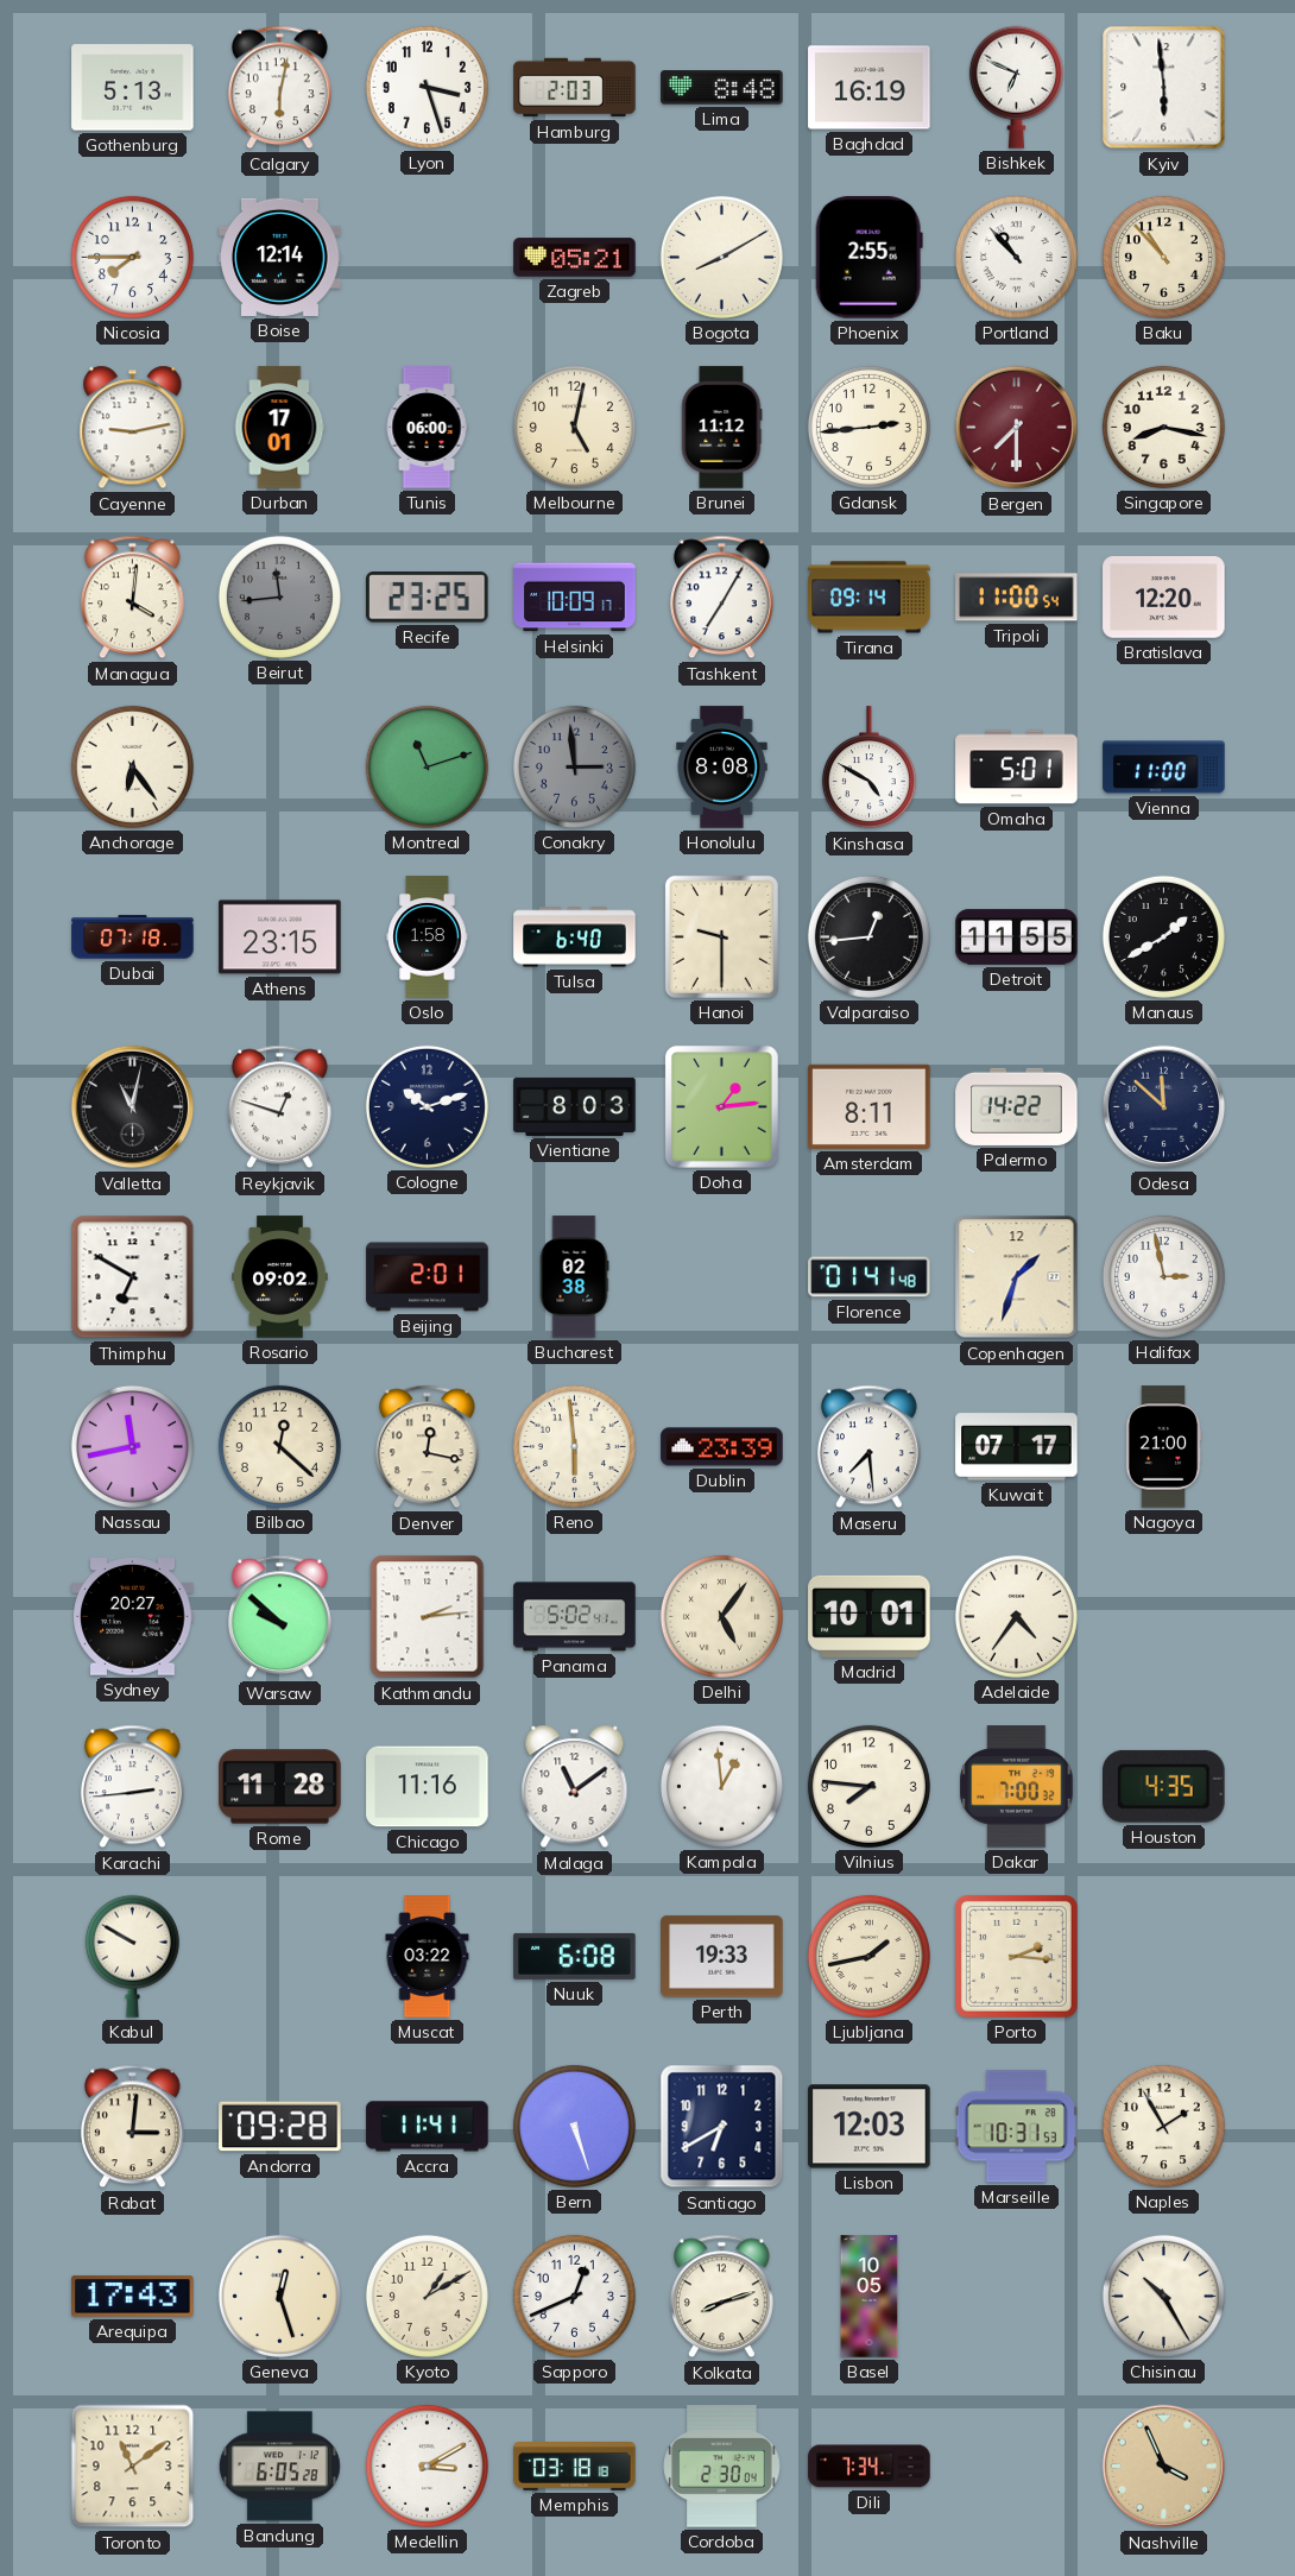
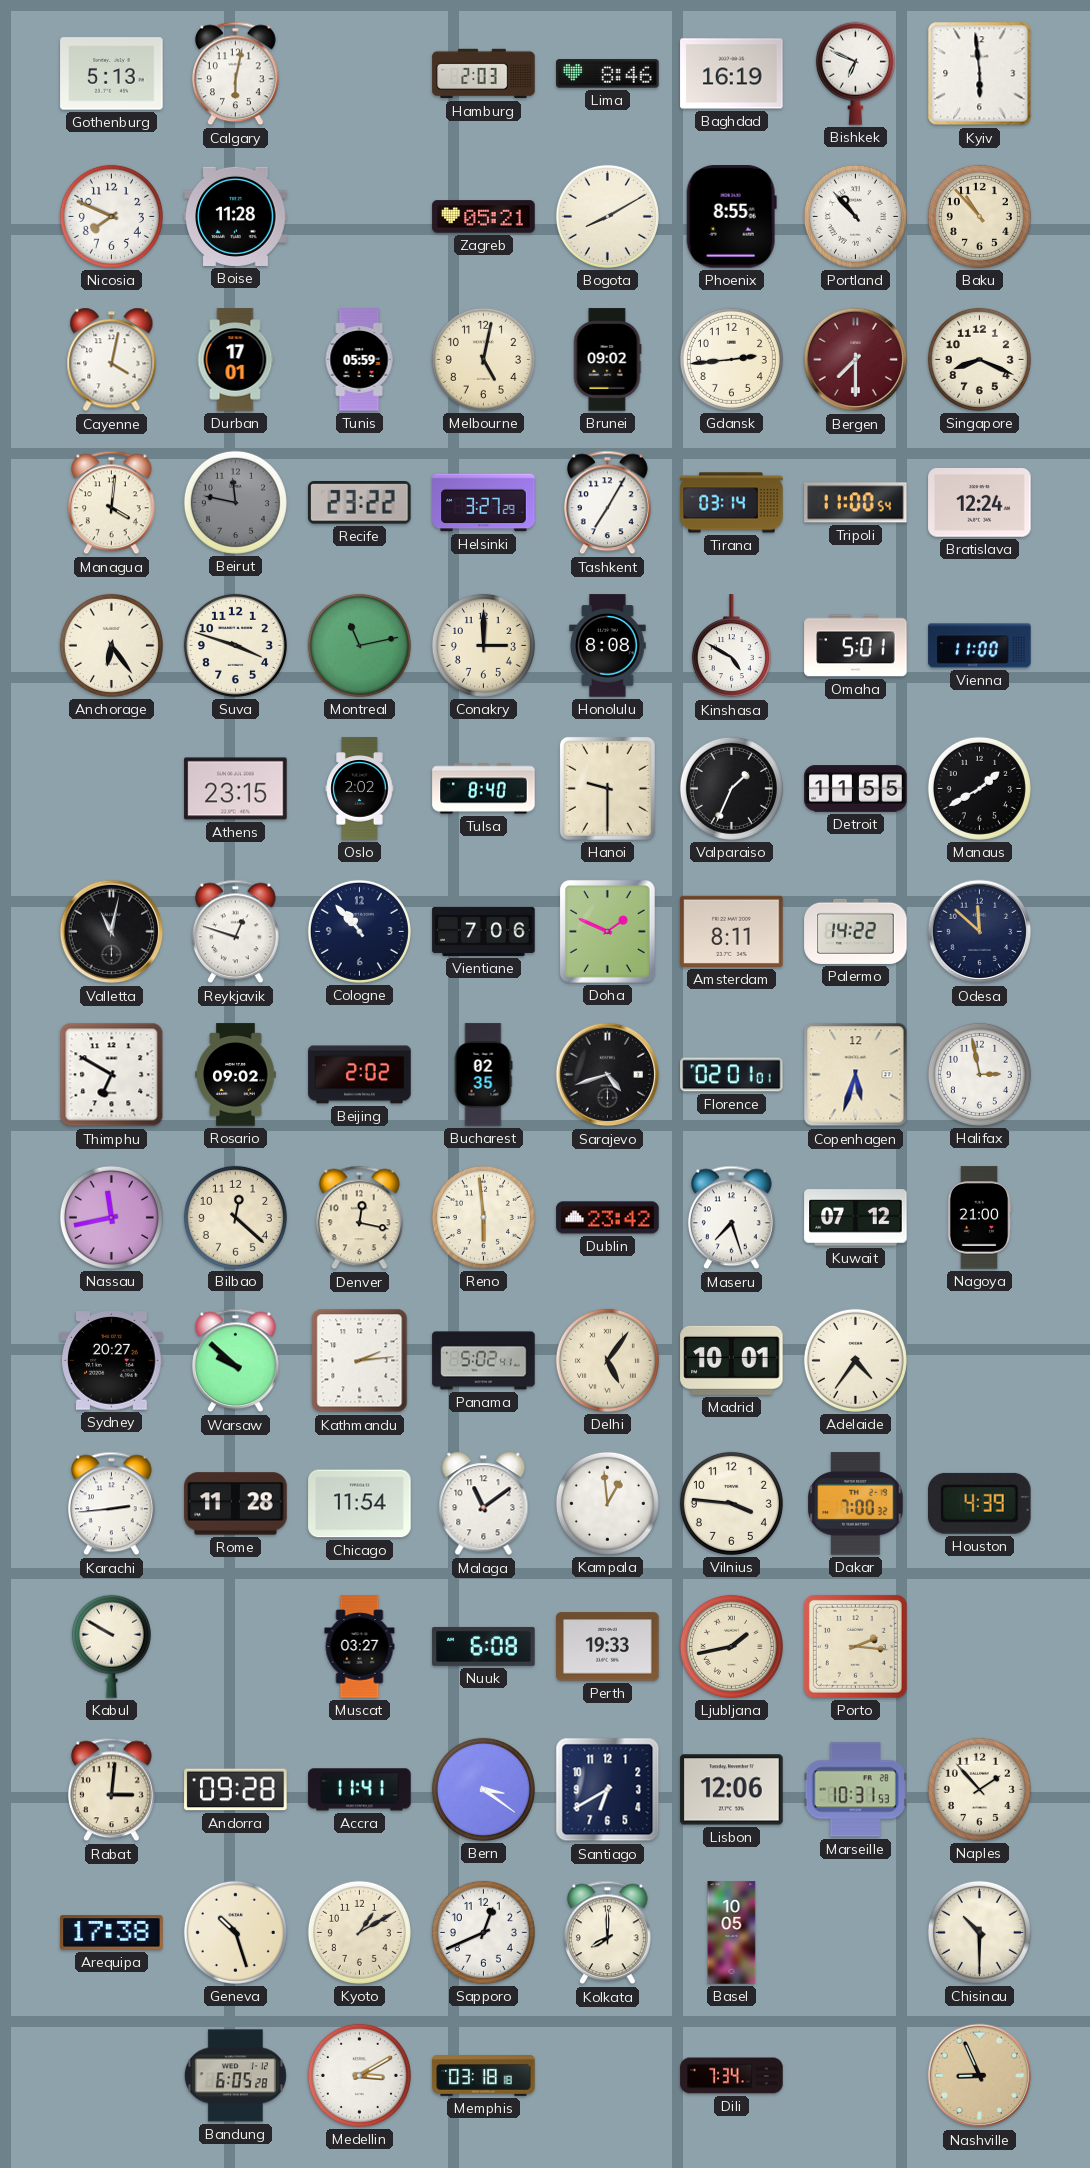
Lyon: 3:27 -> none (427, 87)
Lima: 8:48 -> 8:46 (608, 74)
Nicosia: 7:45 -> 7:49 (111, 216)
Boise: 12:14 -> 11:28 (236, 216)
Phoenix: 2:55 -> 8:55 (731, 217)
Cayenne: 9:13 -> 4:02 (112, 360)
Tunis: 06:00 -> 05:59 (359, 360)
Brunei: 11:12 -> 09:02 (607, 360)
Singapore: 8:17 -> 8:19 (979, 359)
Beirut: 11:44 -> 11:47 (235, 502)
Recife: 23:25 -> 23:22 (360, 503)
Helsinki: 10:09 -> 3:27 (484, 503)
Tirana: 09:14 -> 03:14 (732, 503)
Bratislava: 12:20 -> 12:24 (980, 503)
Suva: none -> 3:48 (235, 645)
Montreal: 11:12 -> 11:13 (359, 645)
Conakry: 2:59 -> 3:00 (483, 645)
Conakry dial: grey -> cream (483, 645)
Dubai: 07:18 -> none (133, 937)
Oslo: 1:58 -> 2:02 (360, 789)
Tulsa: 6:40 -> 8:40 (484, 789)
Valparaiso: 12:44 -> 1:34 (731, 788)
Cologne: 10:12 -> 10:53 (359, 931)
Vientiane: 8:03 -> 7:06 (484, 931)
Doha: 1:14 -> 1:49 (607, 931)
Beijing: 2:01 -> 2:02 (360, 1075)
Bucharest: 02:38 -> 02:35 (483, 1075)
Sarajevo: none -> 4:42 (608, 1075)
Florence: 01:41 -> 02:01 (732, 1075)
Copenhagen: 1:33 -> 5:33 (856, 1075)
Dublin: 23:39 -> 23:42 (608, 1218)
Maseru: 7:29 -> 7:27 (731, 1218)
Kuwait: 07:17 -> 07:12 (856, 1218)
Chicago: 11:16 -> 11:54 (360, 1504)
Vilnius: 7:46 -> 3:46 (731, 1503)
Houston: 4:35 -> 4:39 (980, 1503)
Muscat: 03:22 -> 03:27 (360, 1647)
Bern: 5:27 -> 3:21 (483, 1789)
Lisbon: 12:03 -> 12:06 (732, 1790)
Naples: 1:55 -> 1:53 (979, 1789)
Arequipa: 17:43 -> 17:38 (112, 1933)
Geneva: 12:27 -> 10:27 (235, 1932)
Kolkata: 8:12 -> 8:00 (607, 1933)
Chisinau: 10:25 -> 10:30 (979, 1932)
Toronto: 11:09 -> none (133, 2467)
Cordoba: 2:30 -> none (722, 2467)
Nashville: 3:56 -> 8:56 (980, 2076)
